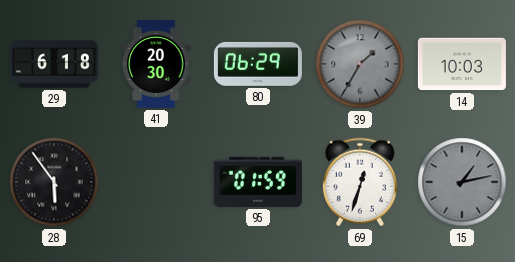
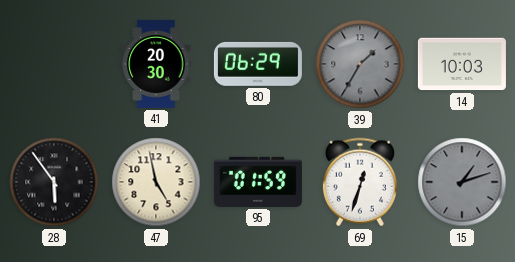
29: 6:18 -> none (54, 64)
47: none -> 4:58 (156, 182)
15: 1:13 -> 1:12 (462, 182)
